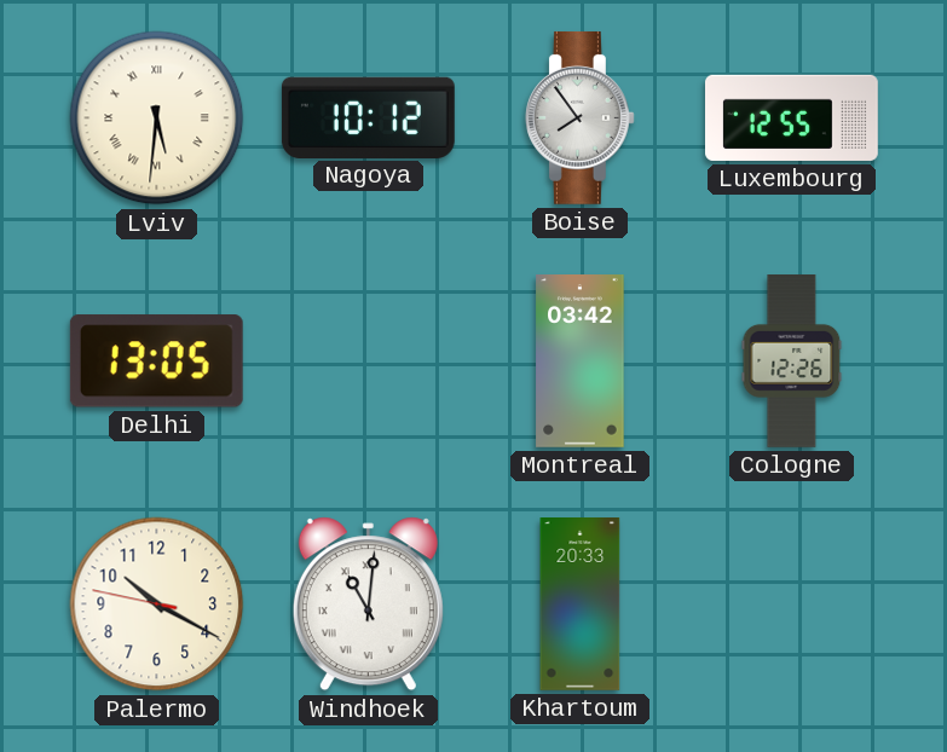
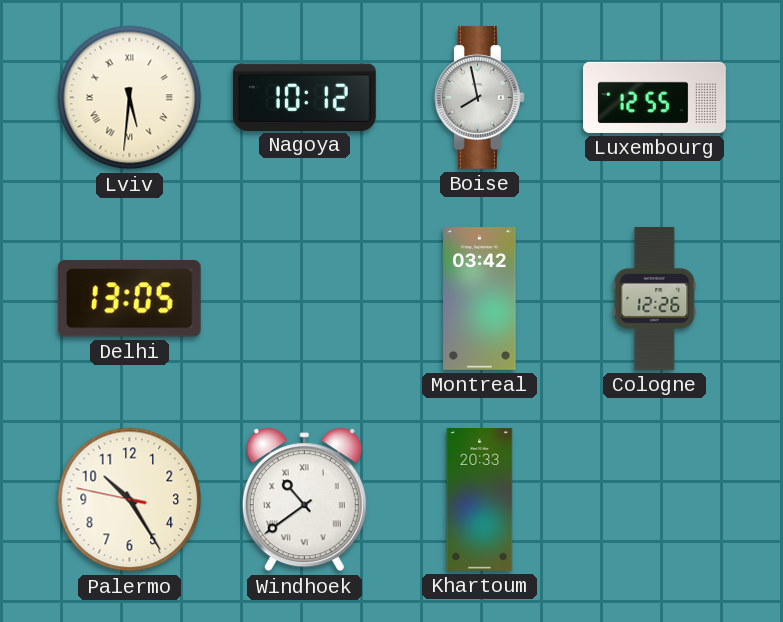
Boise: 7:54 -> 7:58 (479, 97)
Palermo: 10:19 -> 10:24 (130, 500)
Windhoek: 11:01 -> 10:39 (304, 500)
